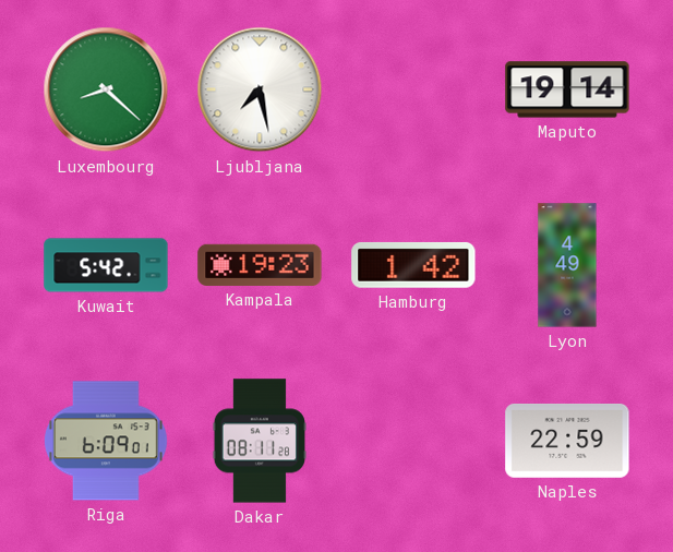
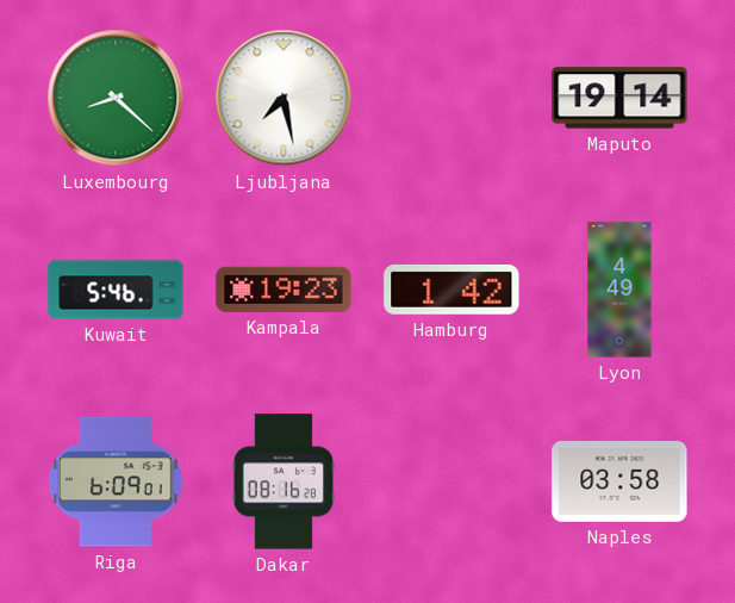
Kuwait: 5:42 -> 5:46 (116, 290)
Dakar: 08:11 -> 08:16 (282, 481)
Naples: 22:59 -> 03:58 (619, 481)
